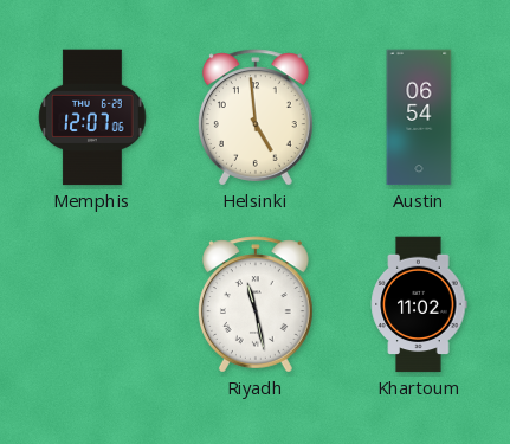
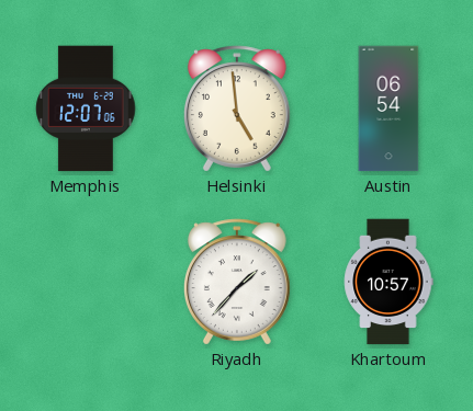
Riyadh: 11:28 -> 1:37 (237, 282)
Khartoum: 11:02 -> 10:57 (388, 282)
